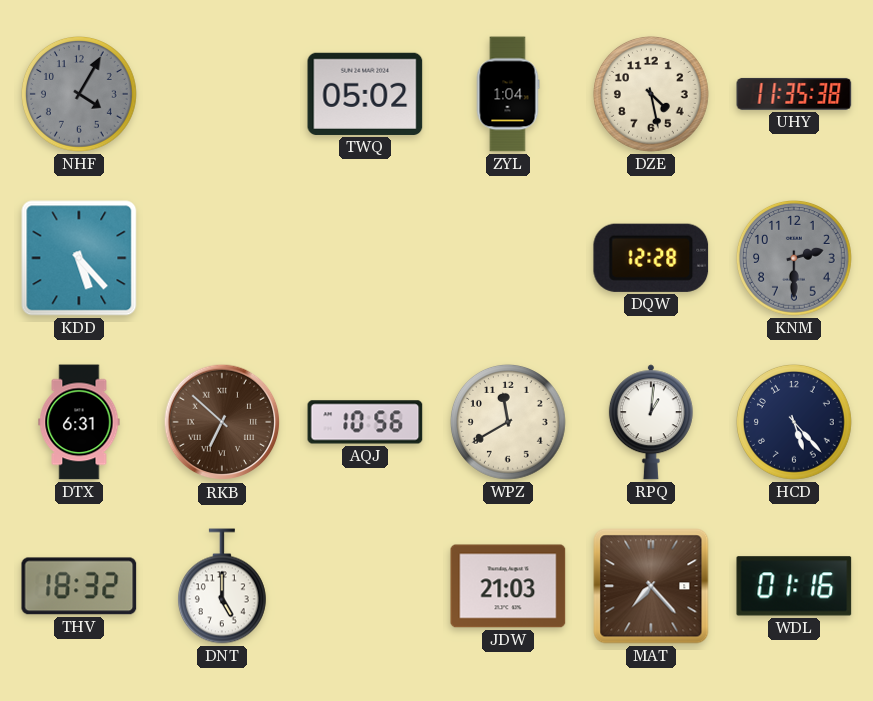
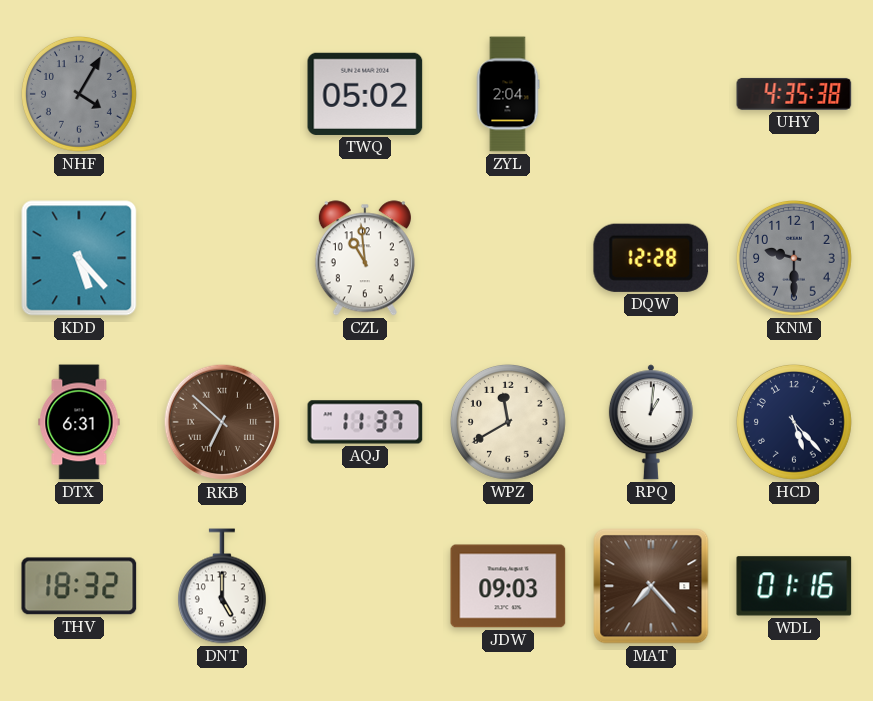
ZYL: 1:04 -> 2:04 (508, 94)
DZE: 4:28 -> none (652, 95)
UHY: 11:35 -> 4:35 (794, 94)
CZL: none -> 10:59 (365, 258)
KNM: 2:30 -> 9:30 (795, 259)
AQJ: 10:56 -> 11:37 (365, 422)
JDW: 21:03 -> 09:03 (508, 586)
